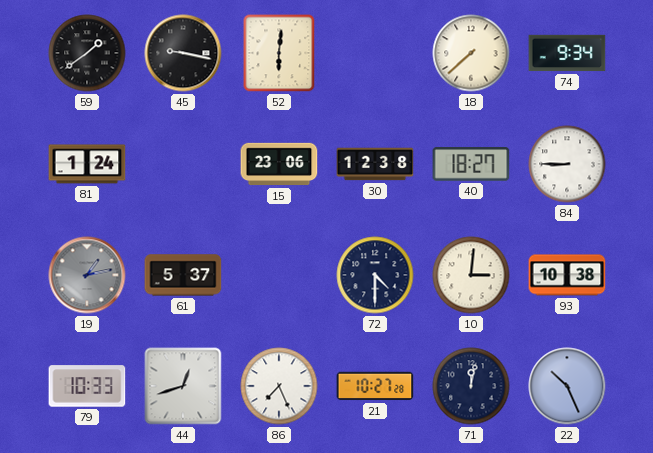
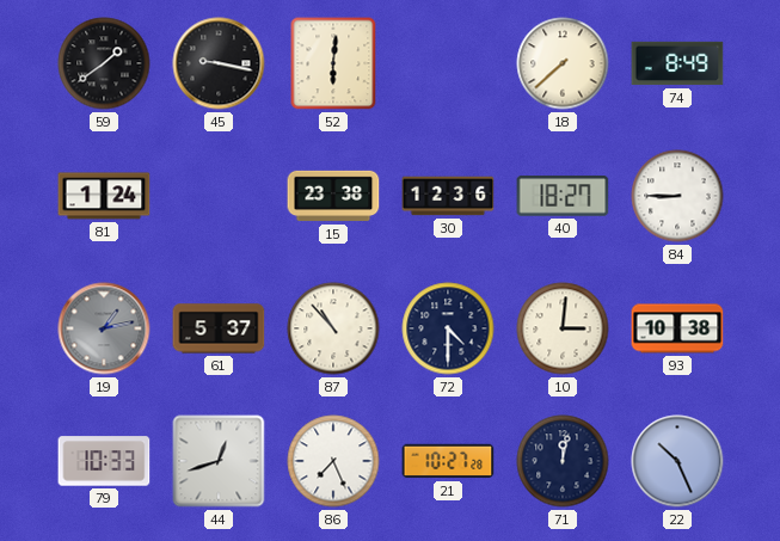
74: 9:34 -> 8:49 (677, 63)
15: 23:06 -> 23:38 (333, 196)
30: 12:38 -> 12:36 (448, 196)
87: none -> 10:53 (333, 328)
